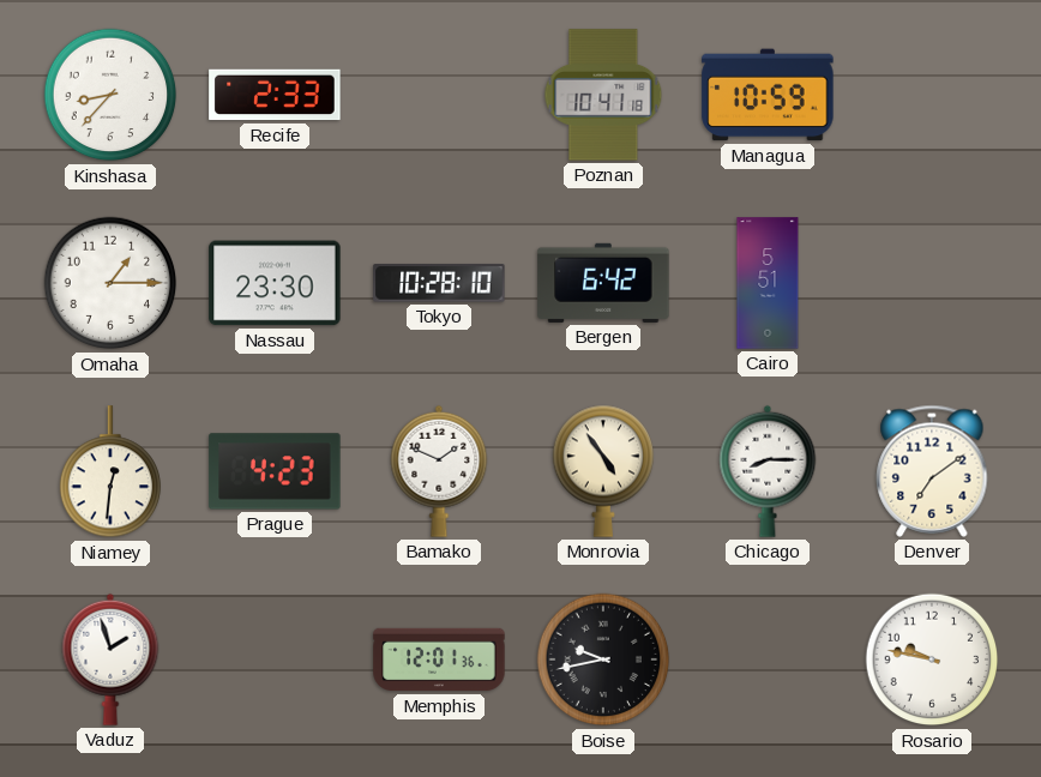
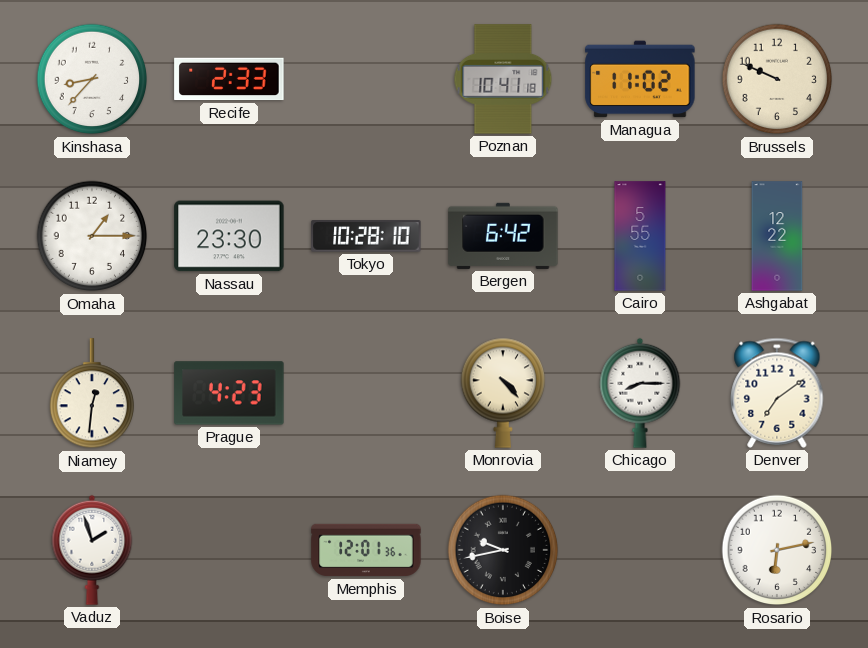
Managua: 10:59 -> 11:02 (640, 79)
Brussels: none -> 9:49 (777, 79)
Cairo: 5:51 -> 5:55 (640, 236)
Ashgabat: none -> 12:22 (777, 236)
Bamako: 1:49 -> none (439, 471)
Monrovia: 4:54 -> 4:23 (502, 393)
Rosario: 9:47 -> 6:13 (777, 550)
